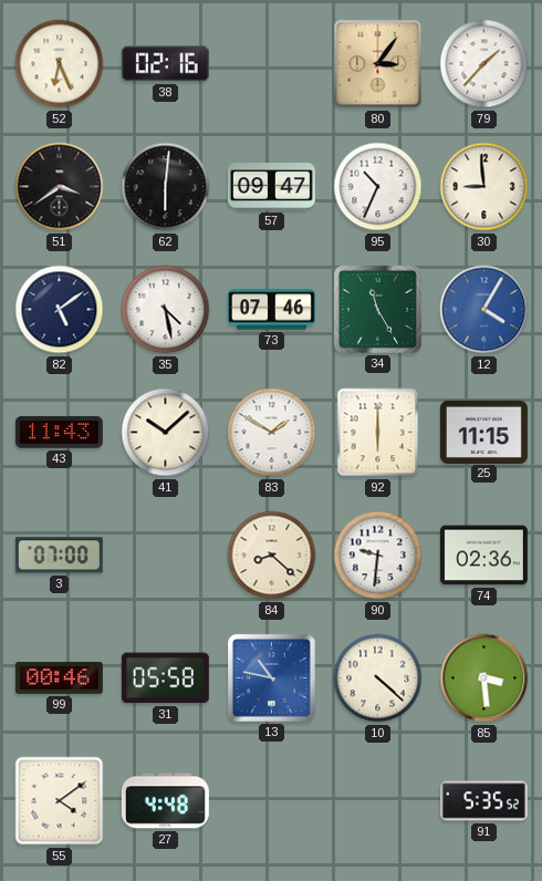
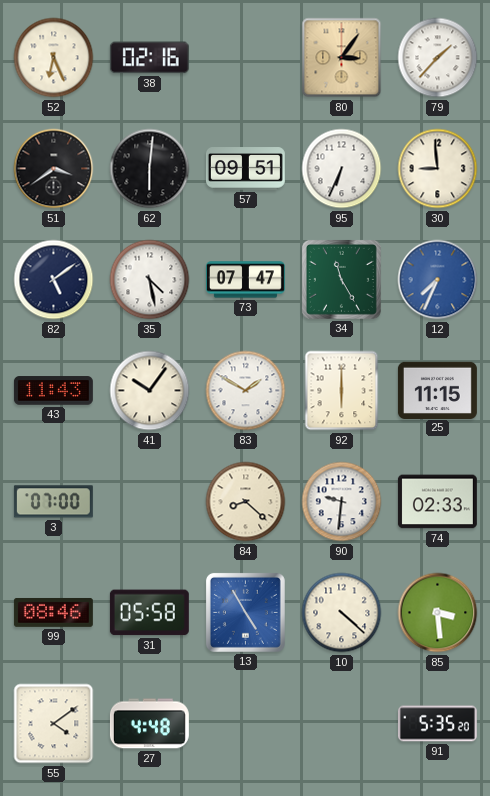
57: 09:47 -> 09:51 (245, 169)
95: 10:34 -> 6:34 (342, 169)
73: 07:46 -> 07:47 (245, 280)
12: 4:05 -> 7:34 (438, 280)
41: 10:08 -> 10:06 (150, 391)
74: 02:36 -> 02:33 (437, 502)
99: 00:46 -> 08:46 (53, 612)
13: 10:47 -> 4:55 (245, 612)
91: 5:35:52 -> 5:35:20 (437, 724)
